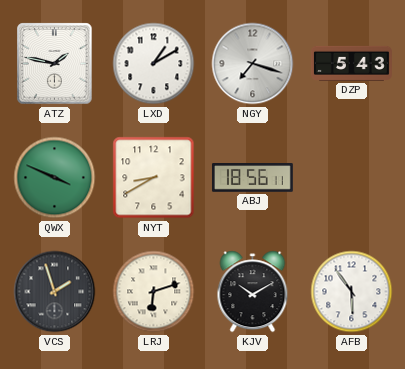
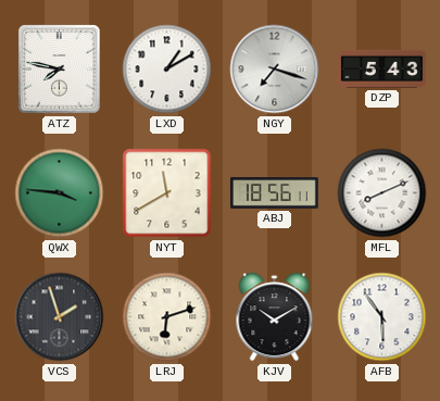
ATZ: 1:47 -> 7:47 (60, 70)
QWX: 3:49 -> 3:46 (60, 193)
NYT: 8:40 -> 11:40 (167, 193)
MFL: none -> 8:11 (382, 193)
